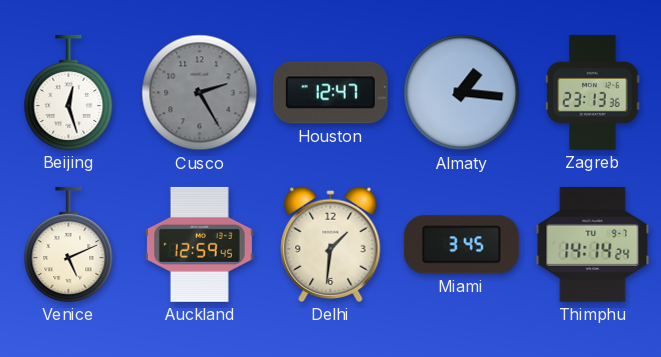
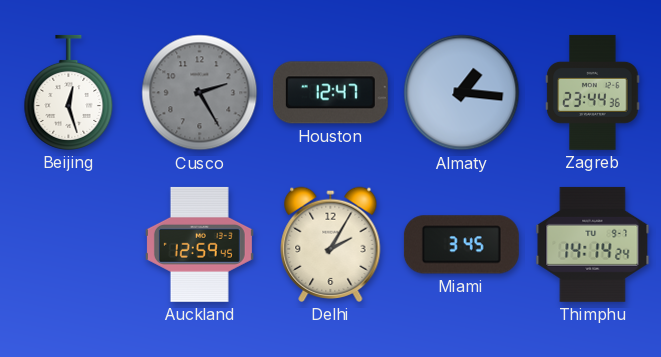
Zagreb: 23:13 -> 23:44 (593, 92)
Venice: 5:11 -> none (69, 244)
Delhi: 1:31 -> 2:05 (331, 244)
